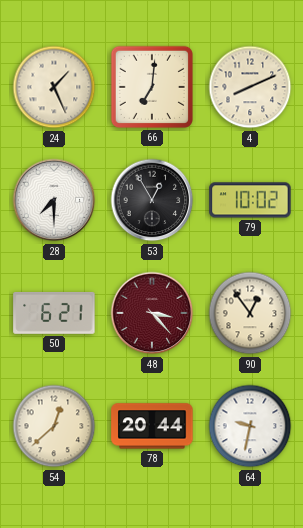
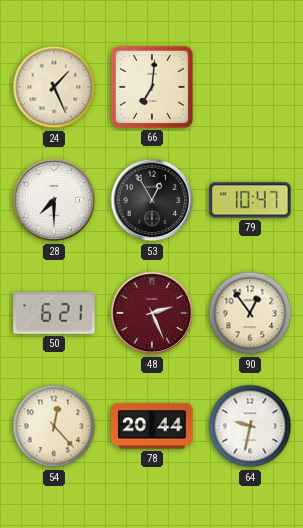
4: 8:11 -> none (250, 87)
79: 10:02 -> 10:47 (250, 200)
48: 3:23 -> 2:26 (152, 313)
54: 12:38 -> 12:23 (54, 426)
